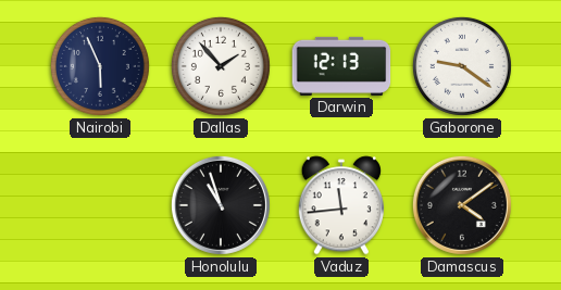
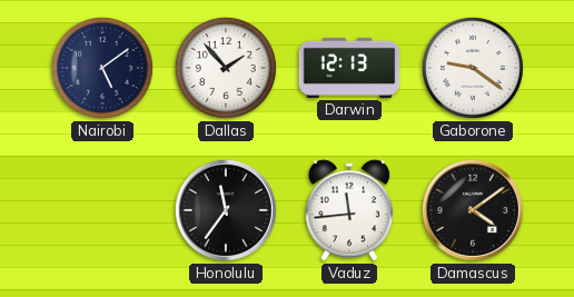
Nairobi: 5:56 -> 5:09 (102, 68)
Honolulu: 10:57 -> 11:36 (226, 210)
